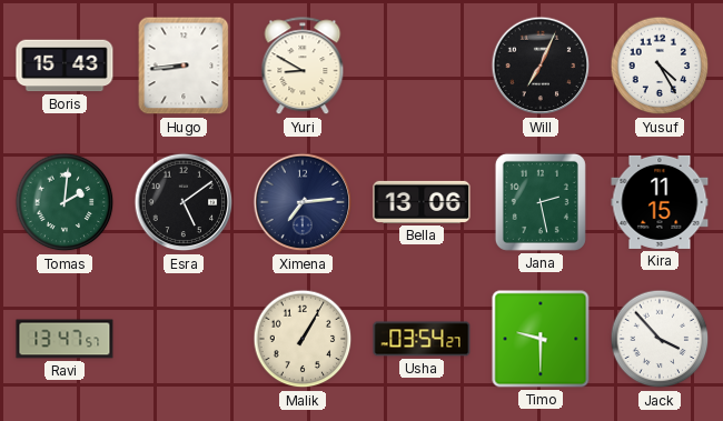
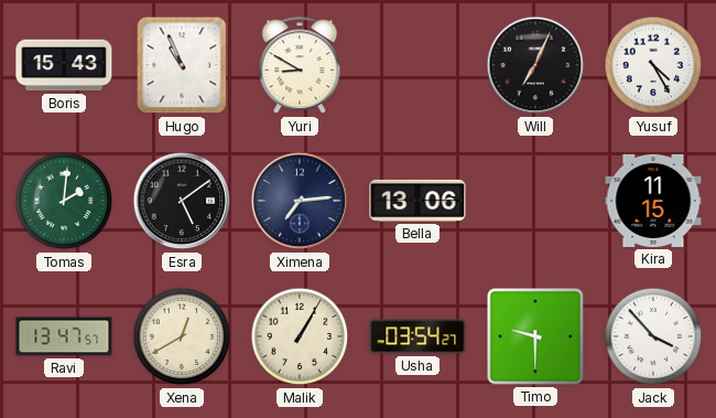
Hugo: 8:44 -> 10:56 (182, 65)
Jana: 2:28 -> none (541, 202)
Xena: none -> 12:40 (182, 336)
